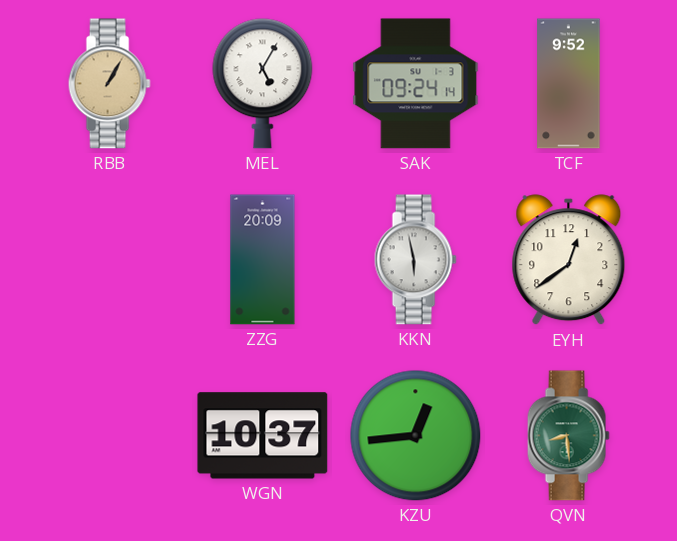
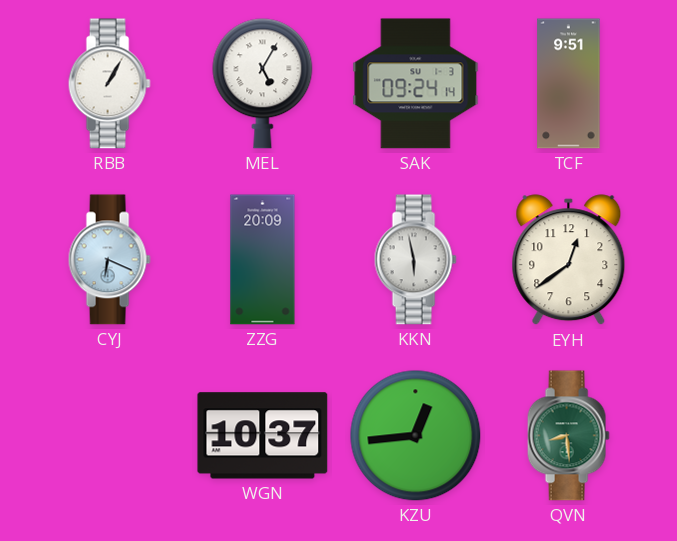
RBB dial: champagne -> white (109, 84)
TCF: 9:52 -> 9:51 (569, 84)
CYJ: none -> 6:19 (109, 260)
